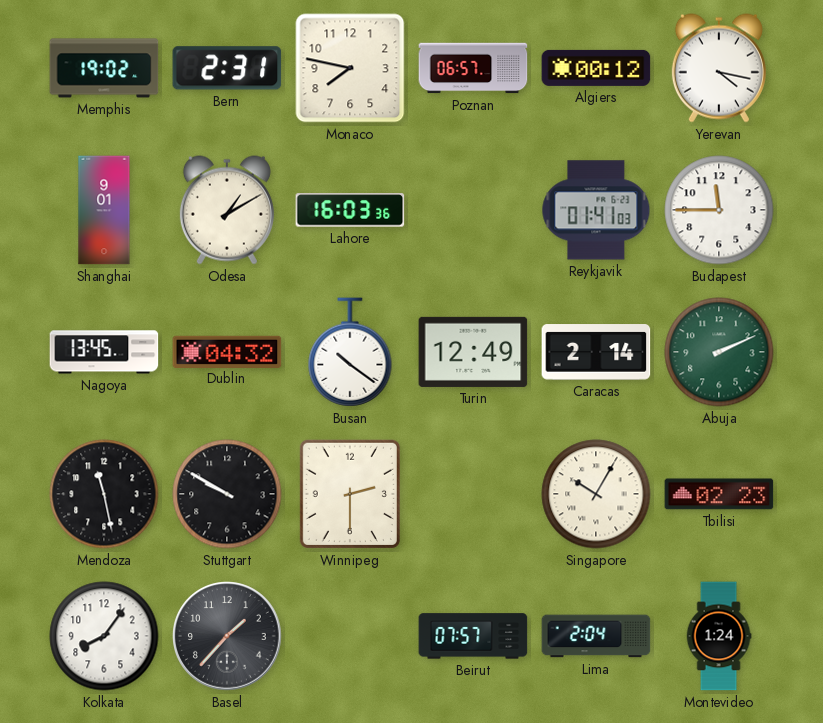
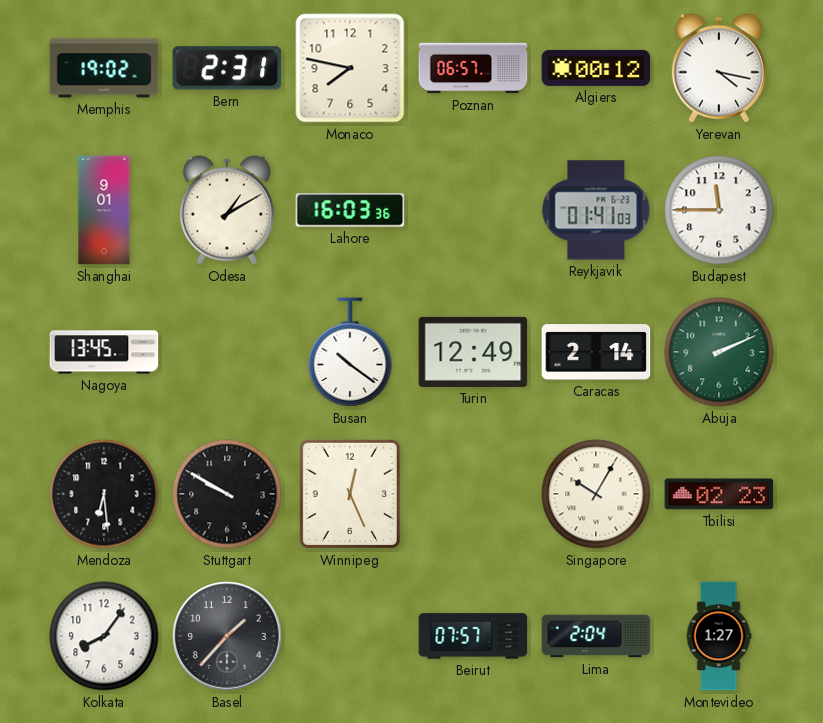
Dublin: 04:32 -> none (227, 351)
Mendoza: 11:28 -> 6:29 (104, 494)
Winnipeg: 2:30 -> 12:26 (350, 494)
Montevideo: 1:24 -> 1:27 (719, 636)
